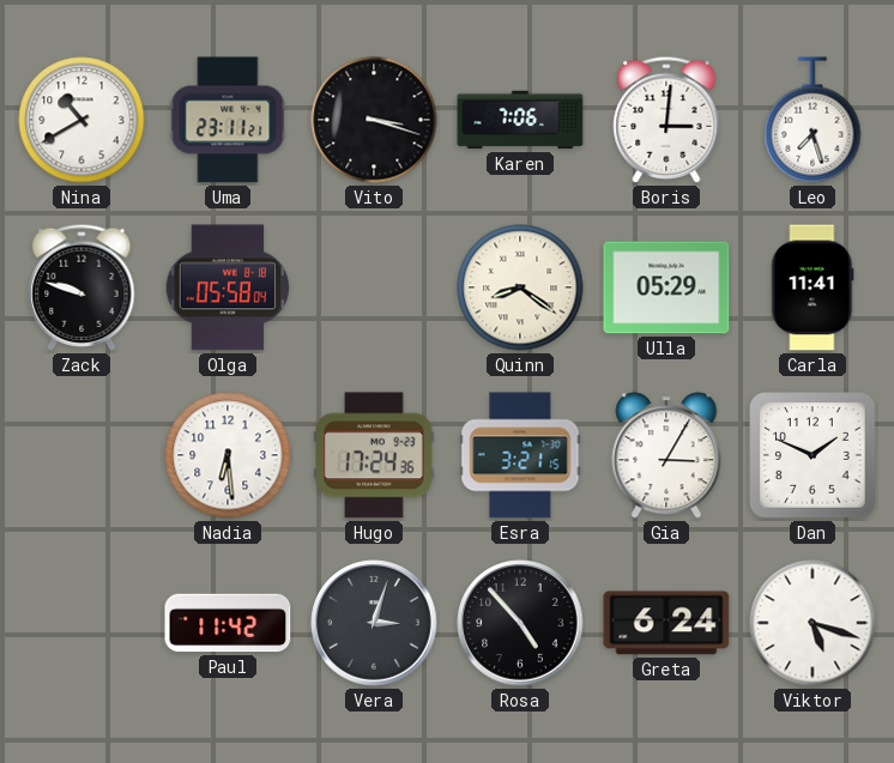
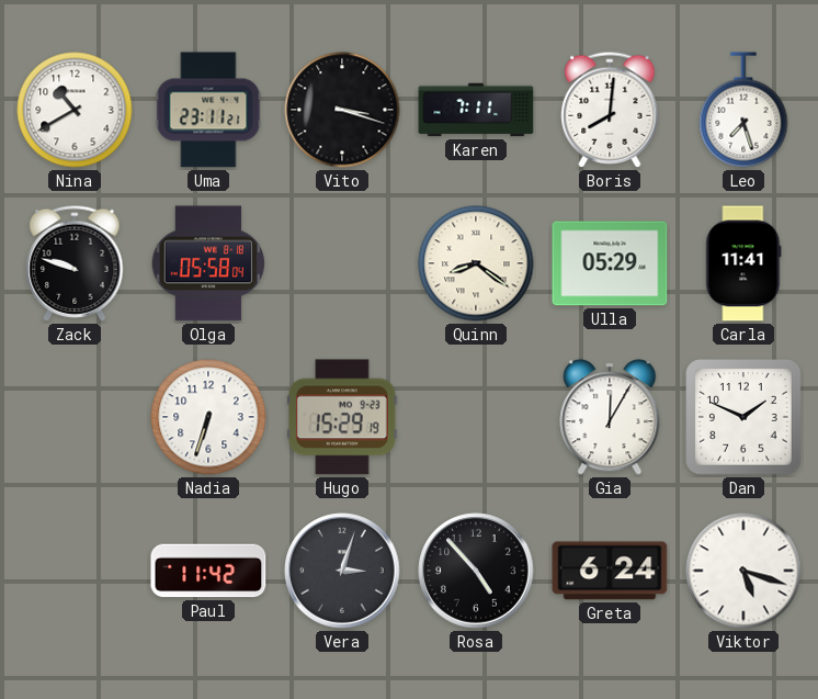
Karen: 7:06 -> 7:11 (476, 110)
Boris: 3:01 -> 8:01 (610, 110)
Nadia: 6:29 -> 6:33 (208, 417)
Hugo: 17:24 -> 15:29 (343, 417)
Esra: 3:21 -> none (520, 455)
Gia: 3:05 -> 12:05 (610, 417)
